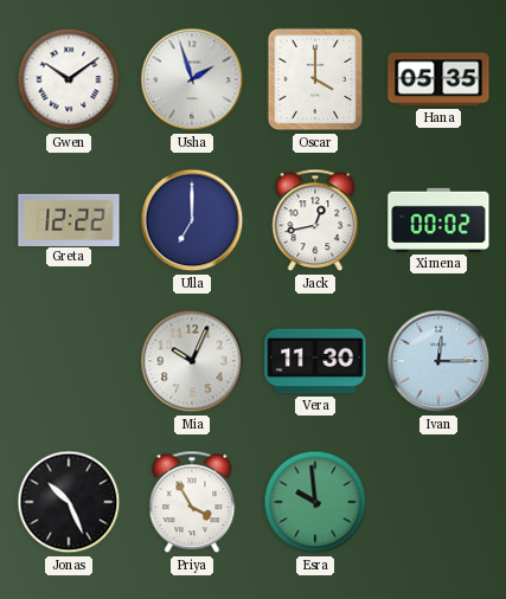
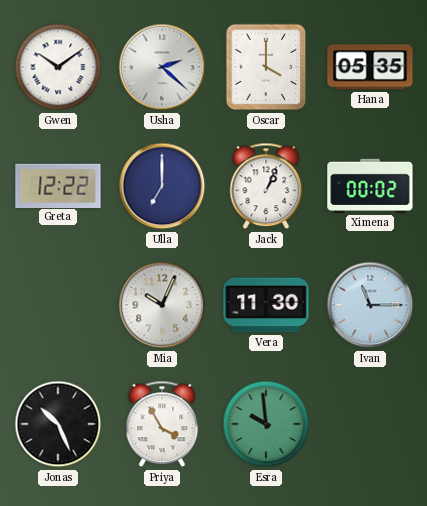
Usha: 1:57 -> 2:22 (162, 67)
Jack: 12:43 -> 1:04 (266, 186)
Ivan: 12:15 -> 11:15 (370, 305)
